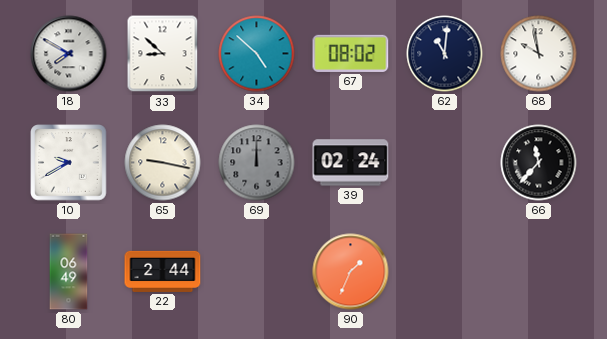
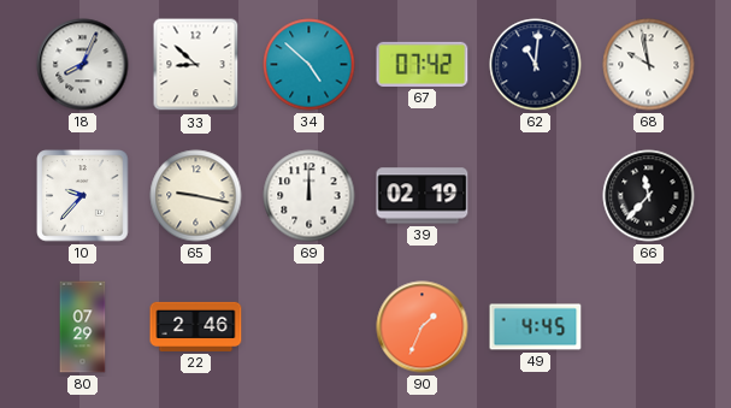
18: 7:50 -> 8:04 (83, 65)
67: 08:02 -> 07:42 (423, 64)
10: 9:40 -> 9:37 (83, 196)
69 dial: grey -> white (310, 196)
39: 02:24 -> 02:19 (423, 196)
80: 06:49 -> 07:29 (83, 327)
22: 2:44 -> 2:46 (196, 326)
49: none -> 4:45 (536, 327)
